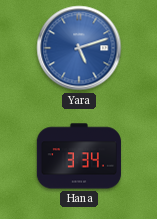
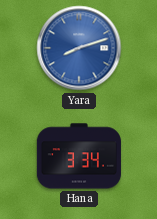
Yara: 5:12 -> 8:12 (79, 48)
